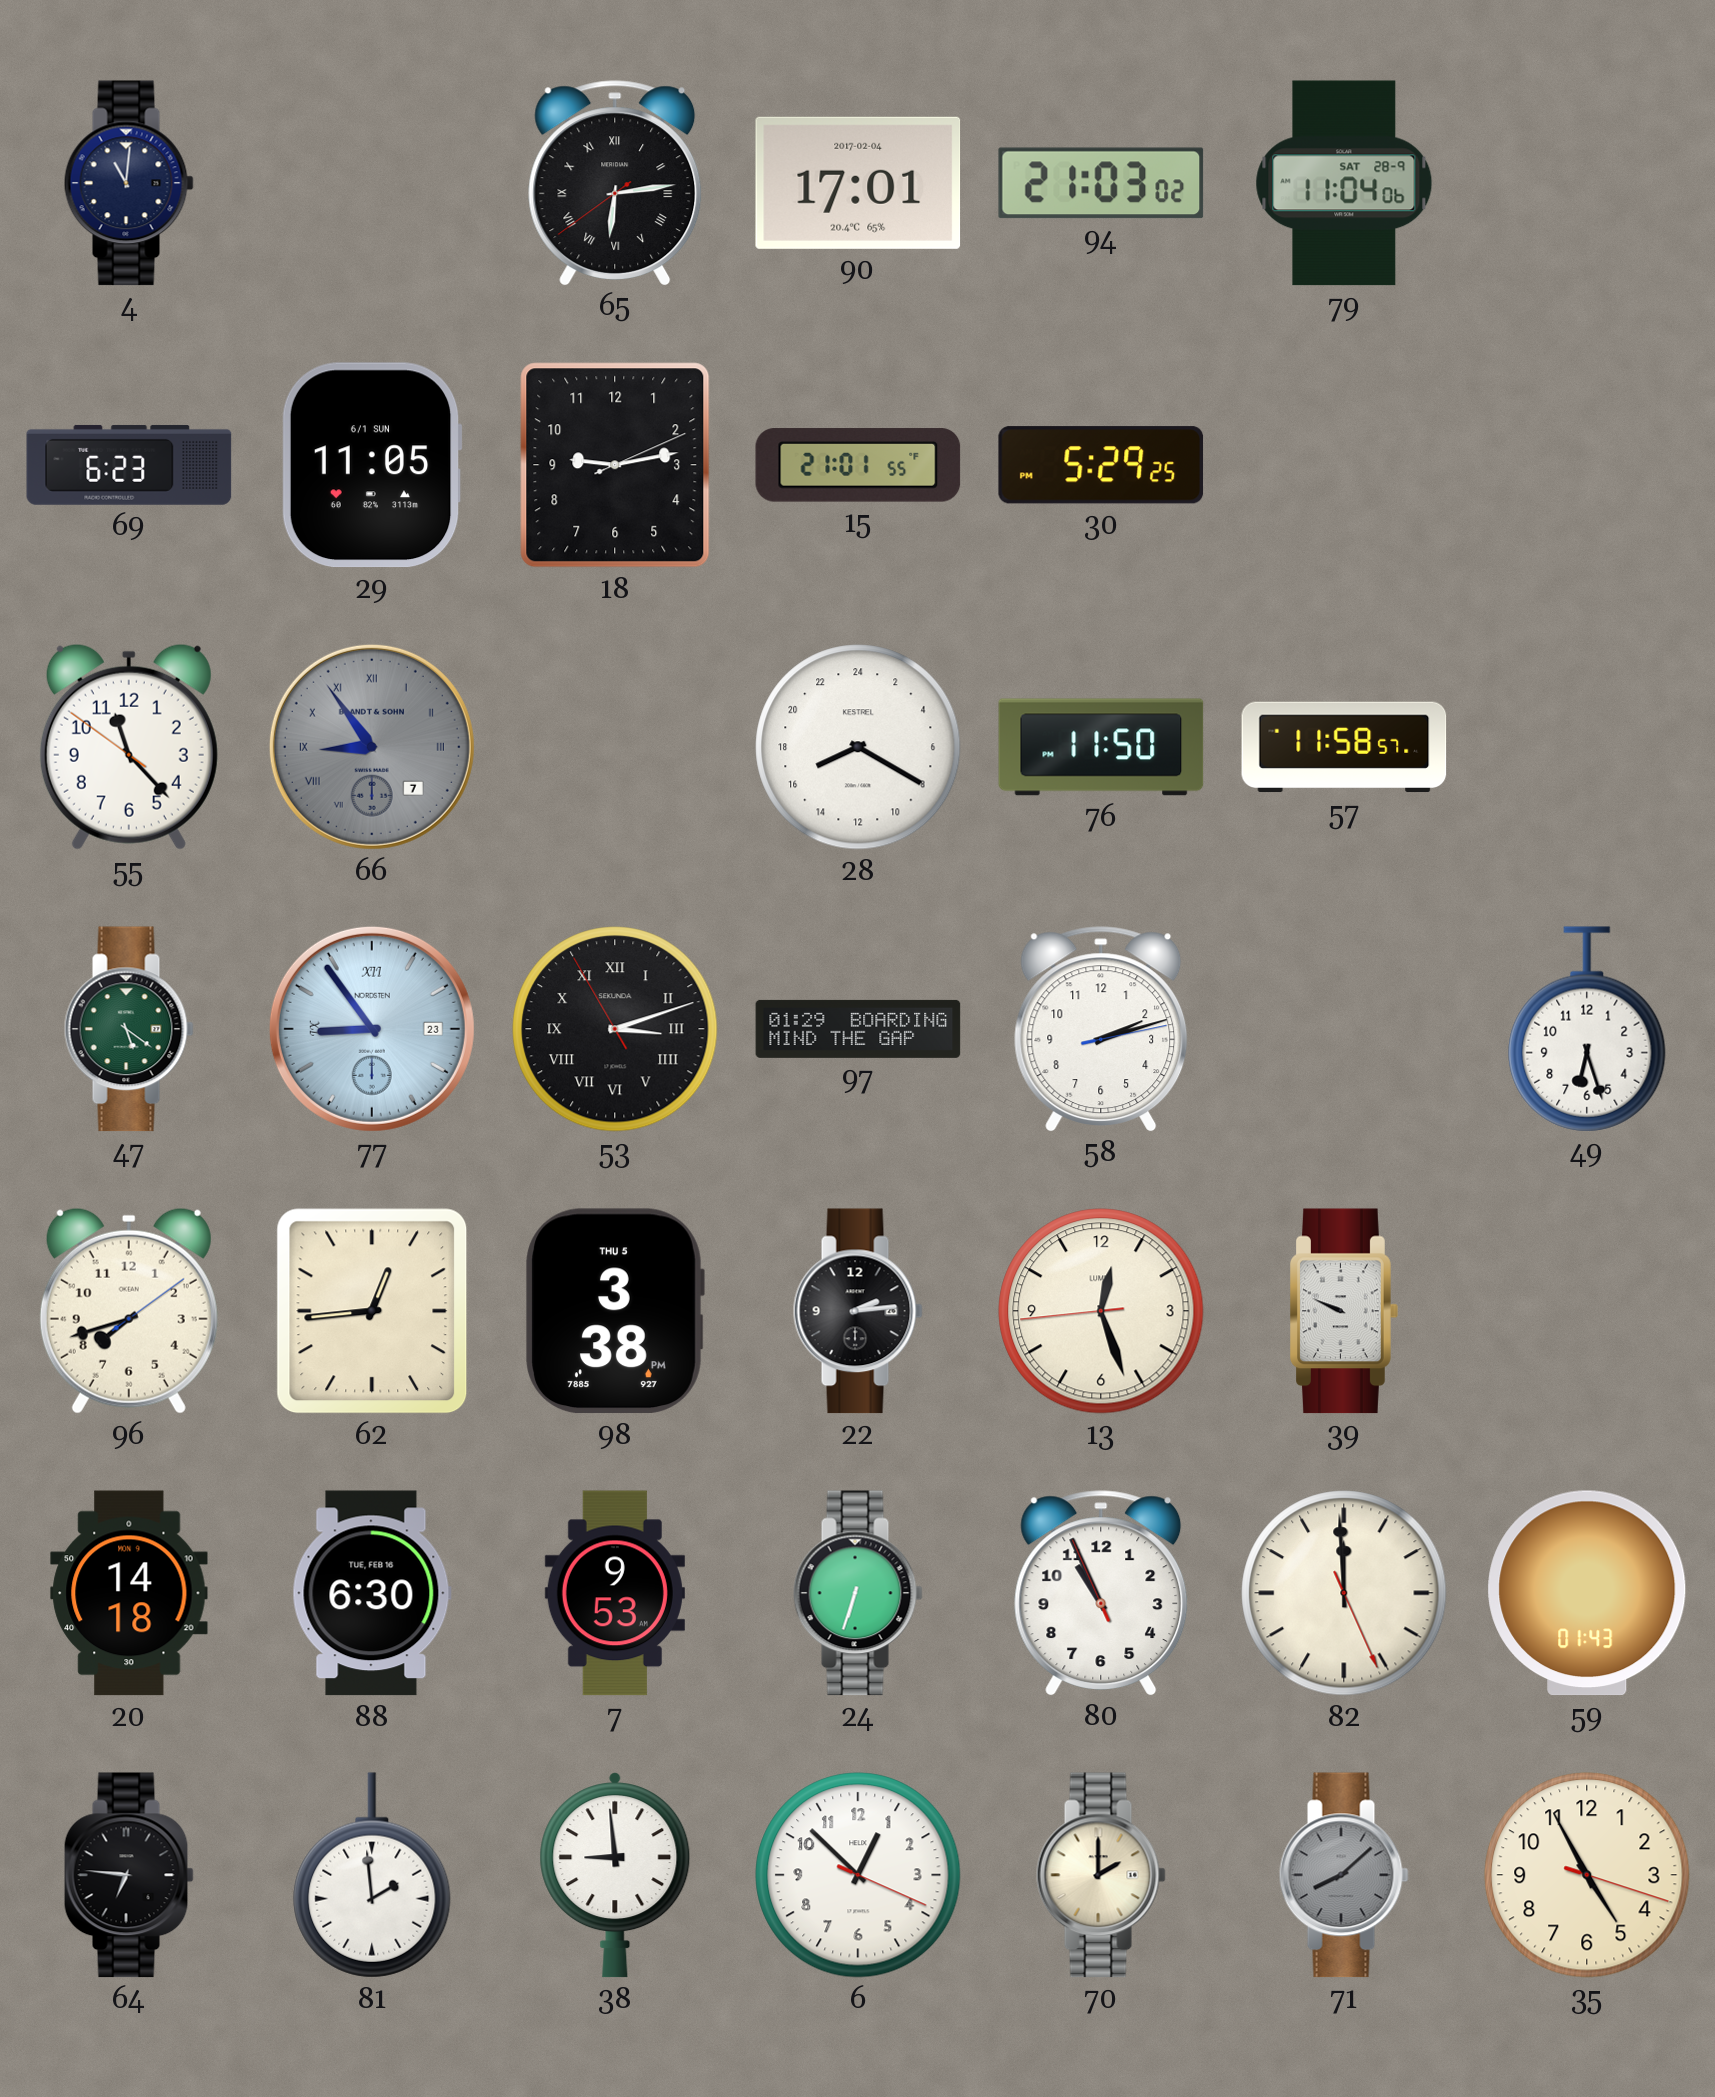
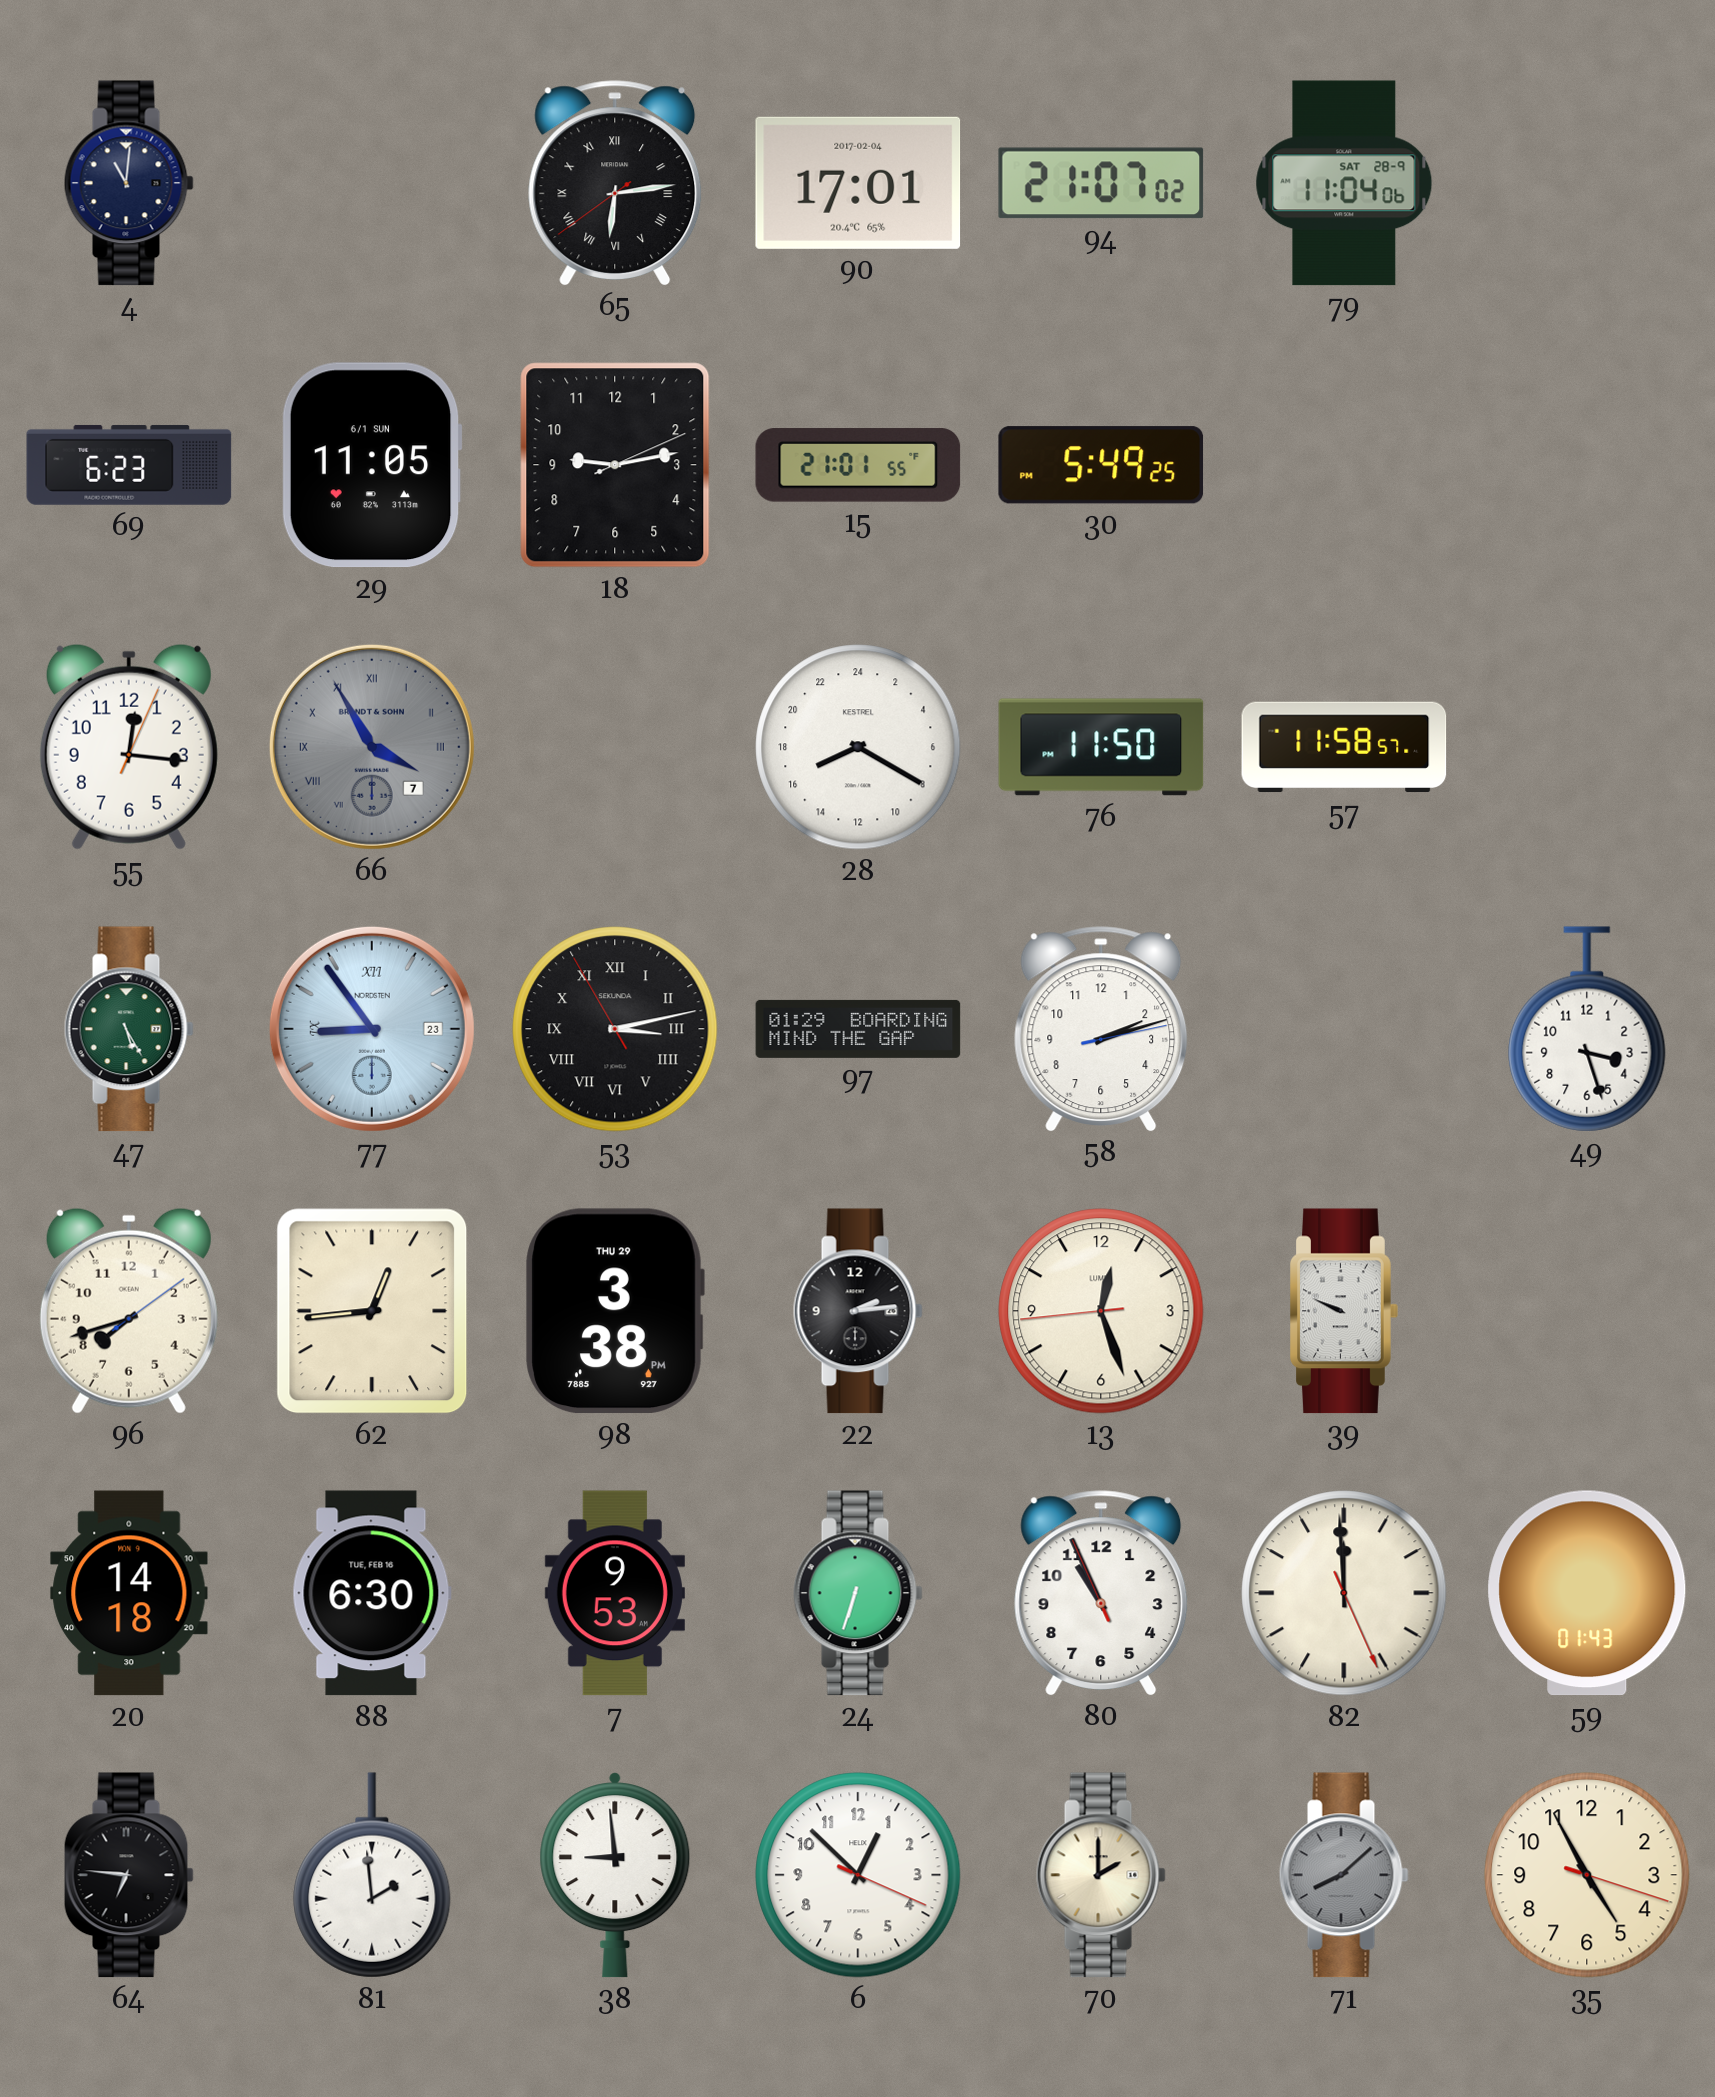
94: 21:03 -> 21:07 (1101, 183)
30: 5:29 -> 5:49 (1101, 465)
55: 11:22 -> 12:16 (129, 747)
66: 8:54 -> 3:55 (372, 747)
47: 5:21 -> 5:25 (129, 1029)
53: 3:11 -> 3:12 (615, 1029)
49: 6:27 -> 3:27 (1587, 1029)
98 date: THU 5 -> THU 29 (615, 1311)
